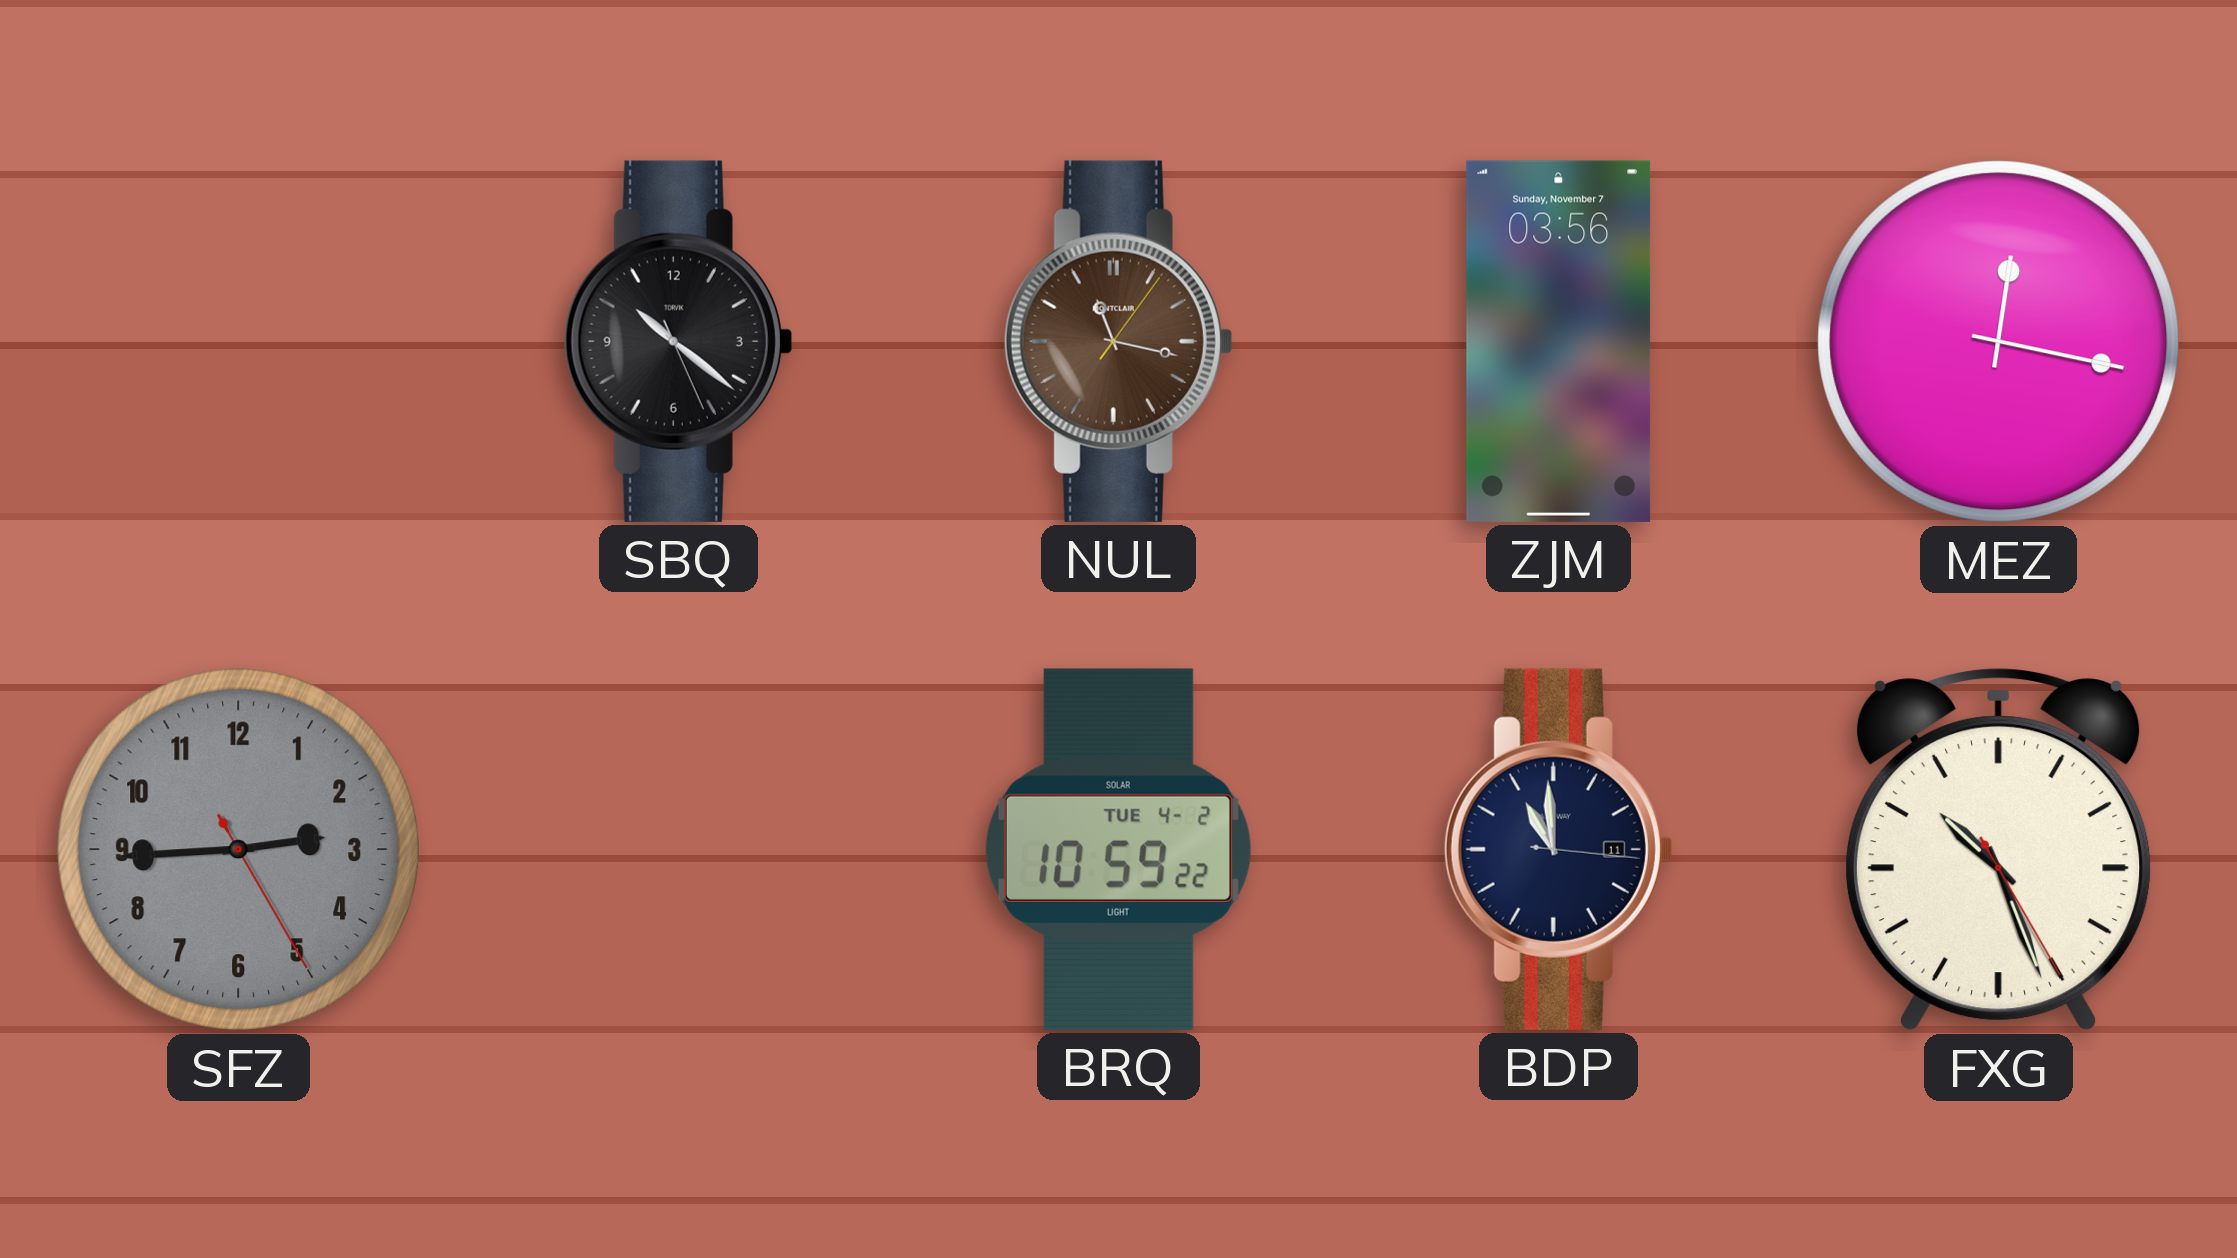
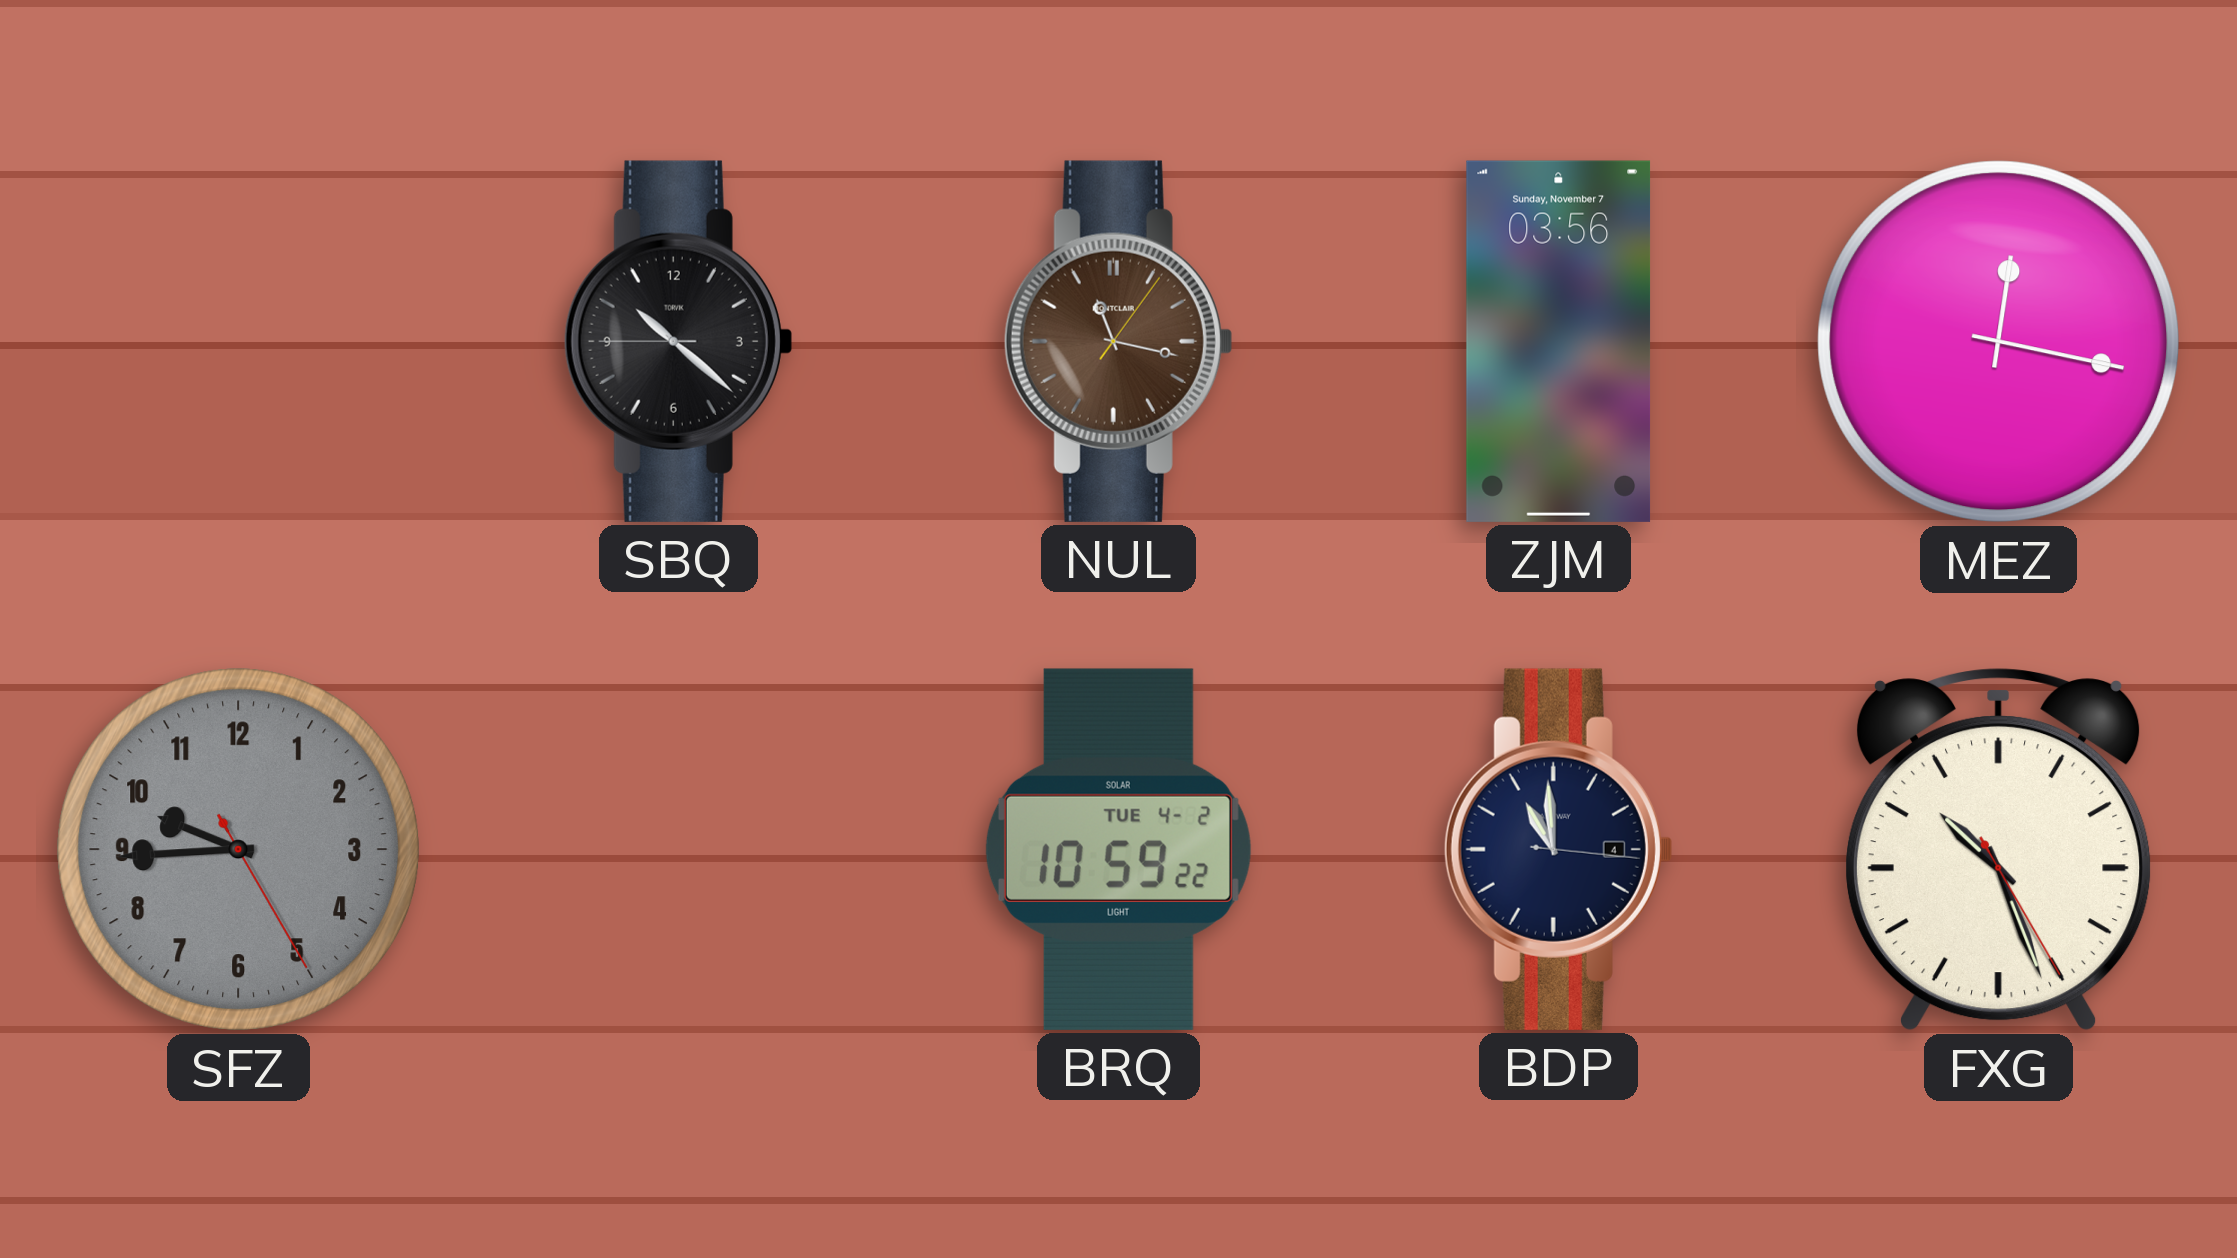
SBQ: 10:21:26 -> 10:21:45 (678, 341)
SFZ: 2:44 -> 9:44 (239, 850)
BDP date: 11 -> 4 (1558, 849)
